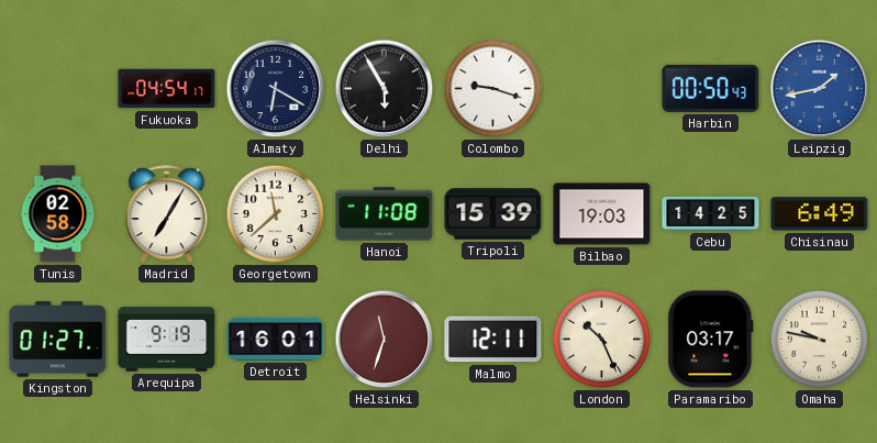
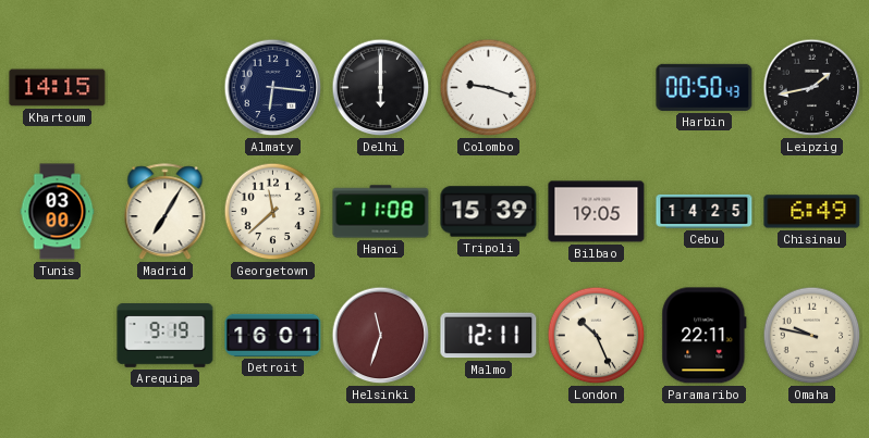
Khartoum: none -> 14:15 (58, 88)
Fukuoka: 04:54 -> none (167, 89)
Almaty: 6:20 -> 6:16 (273, 88)
Delhi: 5:55 -> 6:00 (381, 88)
Leipzig dial: blue -> black (812, 88)
Tunis: 02:58 -> 03:00 (58, 212)
Bilbao: 19:03 -> 19:05 (597, 212)
Kingston: 01:27 -> none (58, 340)
Paramaribo: 03:17 -> 22:11 (705, 336)
